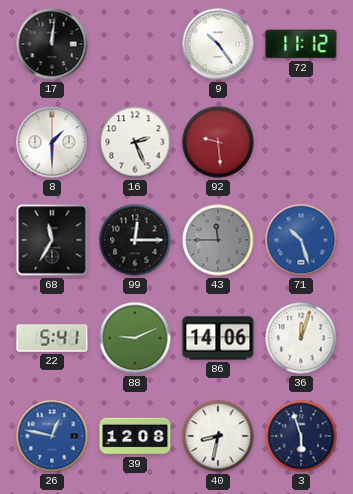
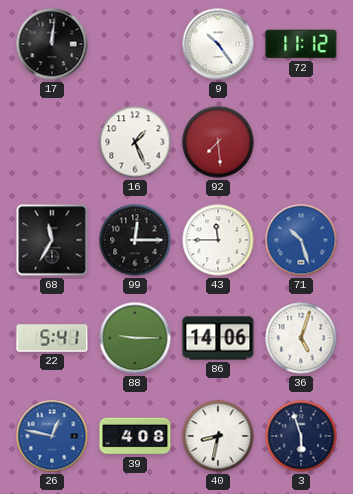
8: 1:30 -> none (52, 142)
16: 2:26 -> 1:26 (135, 142)
92: 9:29 -> 7:29 (218, 142)
43 dial: grey -> white (218, 240)
88: 9:11 -> 9:15 (135, 338)
36: 12:03 -> 5:03 (301, 338)
39: 12:08 -> 4:08 (135, 436)
